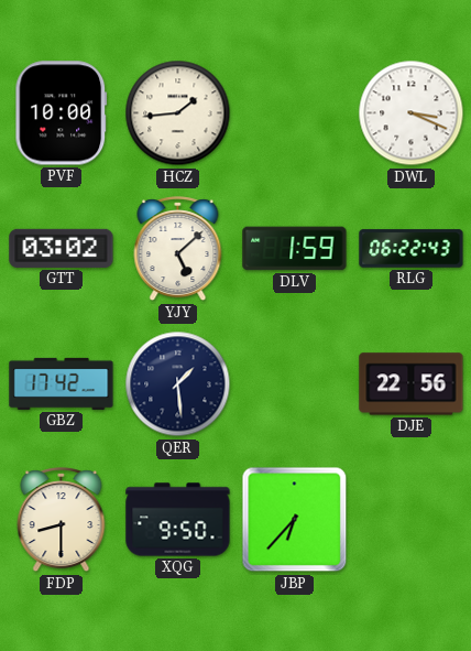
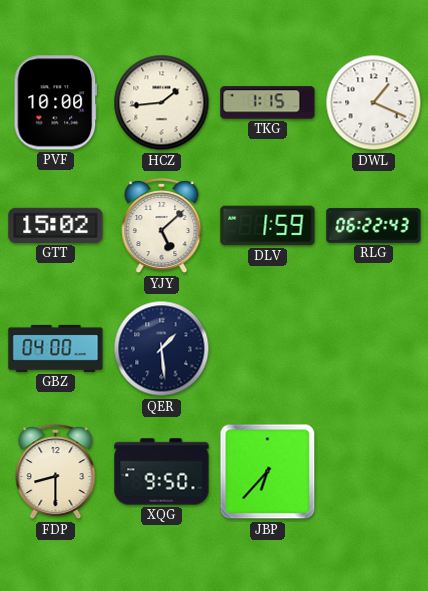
TKG: none -> 1:15 (268, 103)
DWL: 3:19 -> 1:19 (374, 103)
GTT: 03:02 -> 15:02 (56, 225)
GBZ: 17:42 -> 04:00 (56, 348)
DJE: 22:56 -> none (412, 384)
